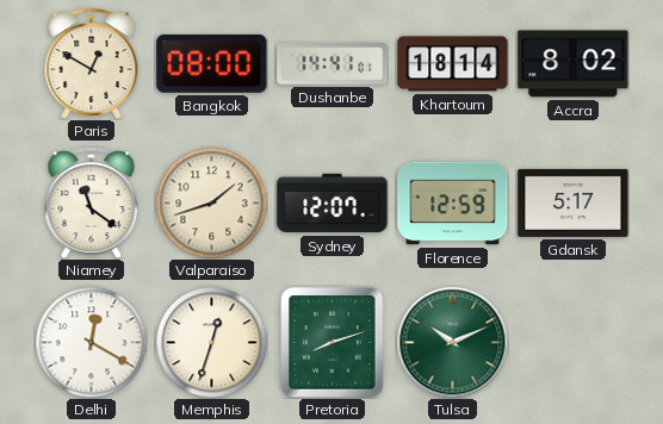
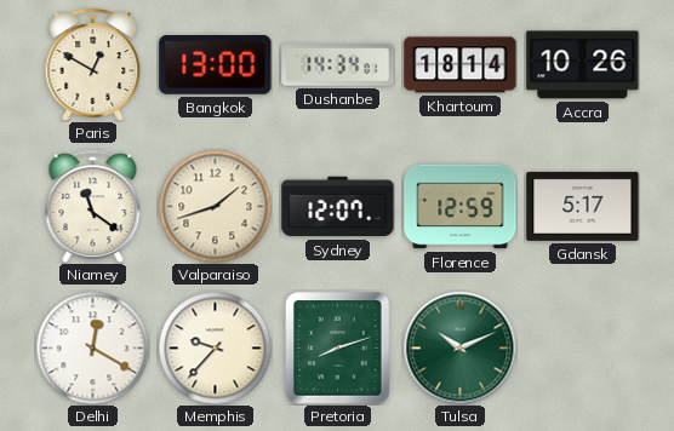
Bangkok: 08:00 -> 13:00 (216, 64)
Dushanbe: 14:41 -> 14:34 (338, 65)
Accra: 8:02 -> 10:26 (583, 65)
Memphis: 12:33 -> 9:37 (215, 347)
